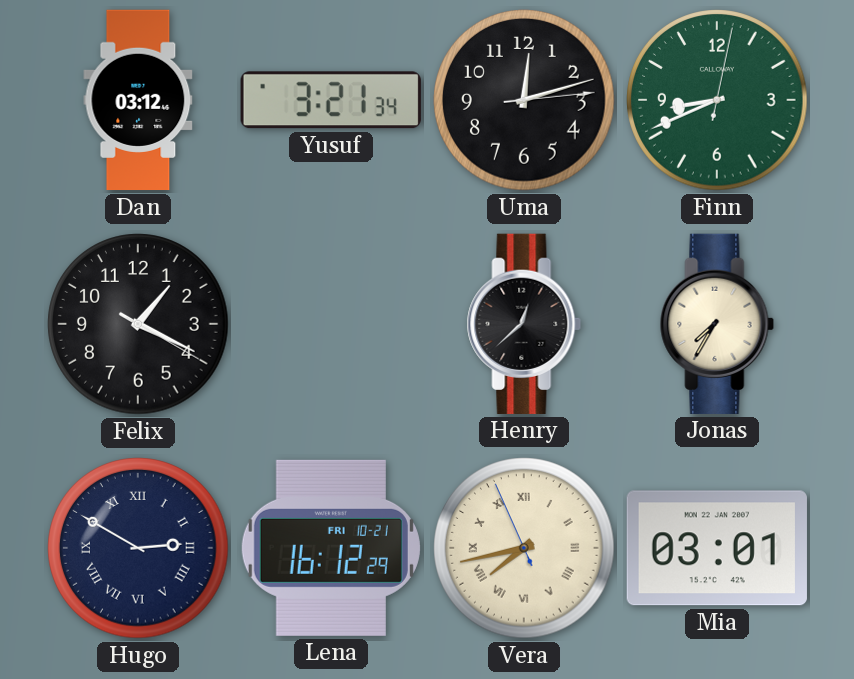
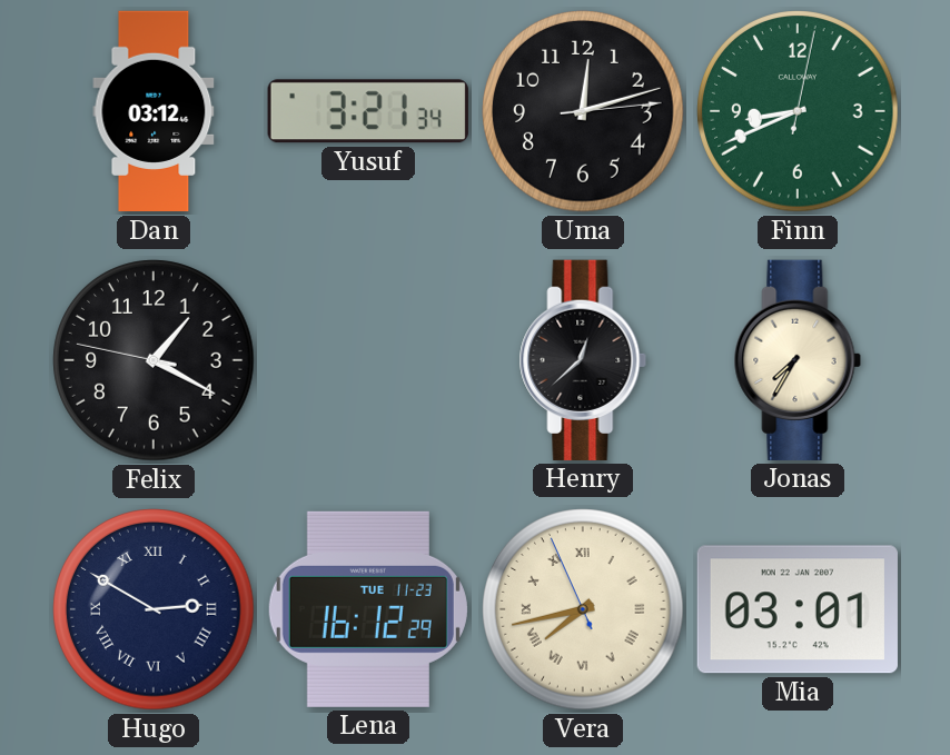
Felix: 1:19:20 -> 1:19:47 (154, 360)
Lena date: FRI 10-21 -> TUE 11-23 (368, 609)
